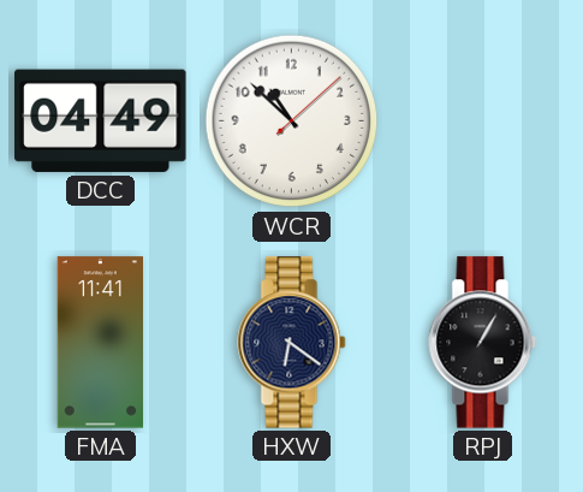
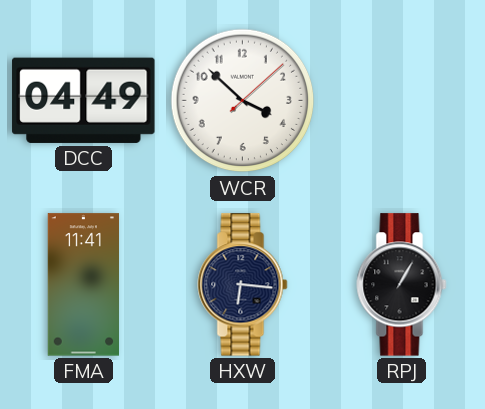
WCR: 10:52 -> 3:52 (243, 101)
HXW: 6:21 -> 6:16 (243, 285)
